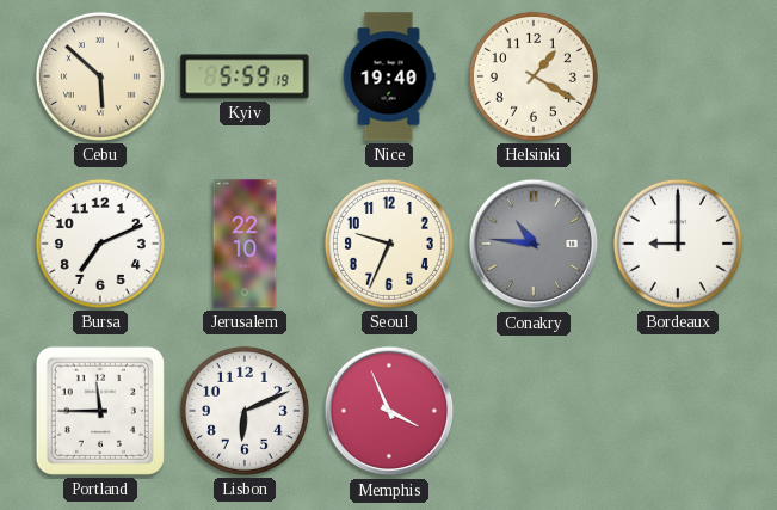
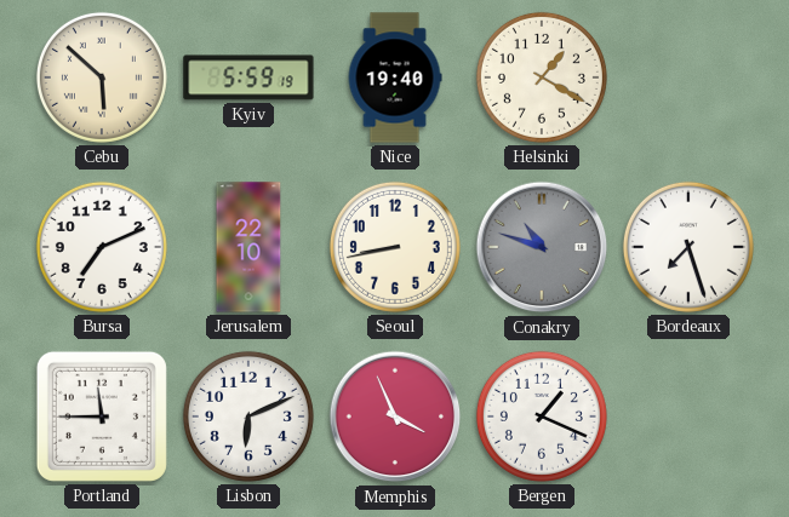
Seoul: 9:34 -> 8:43 (395, 247)
Conakry: 10:46 -> 10:48 (542, 247)
Bordeaux: 9:00 -> 7:27 (688, 247)
Bergen: none -> 1:19 (542, 417)
